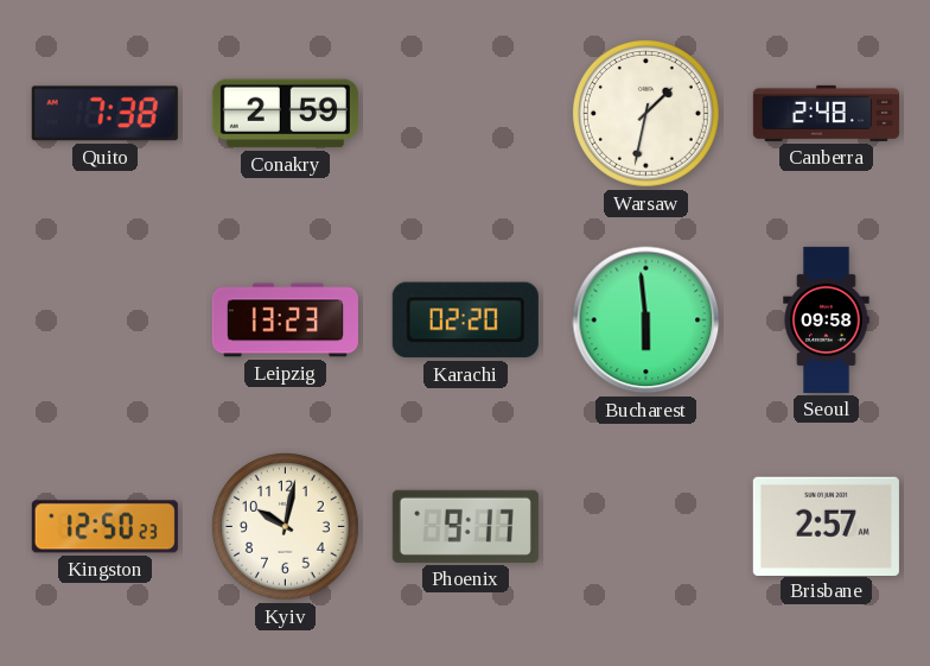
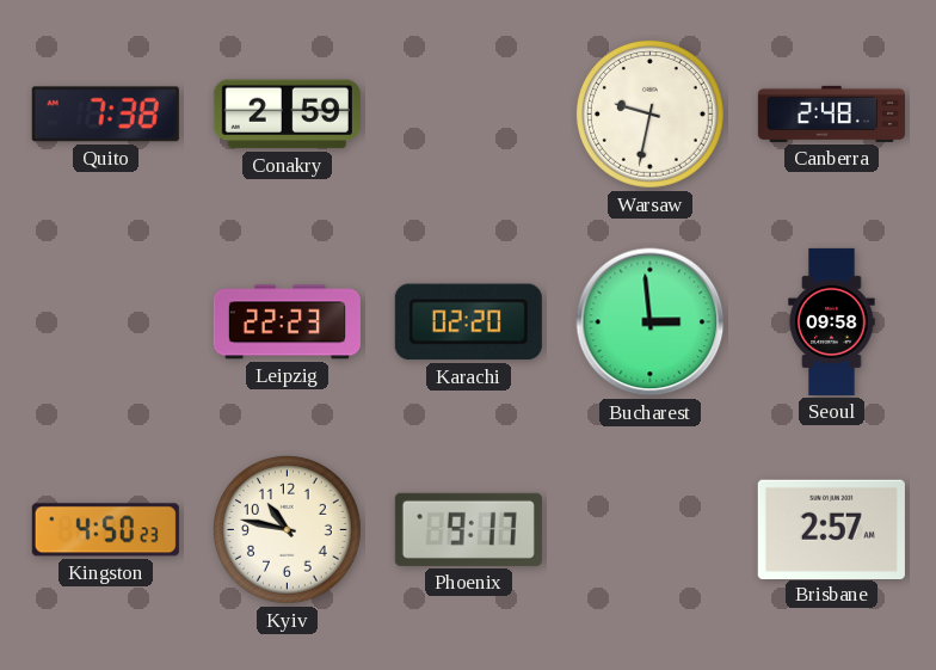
Warsaw: 1:32 -> 9:32 (651, 115)
Leipzig: 13:23 -> 22:23 (287, 322)
Bucharest: 5:59 -> 2:59 (651, 322)
Kingston: 12:50 -> 4:50 (105, 530)
Kyiv: 10:02 -> 10:47 (288, 530)
